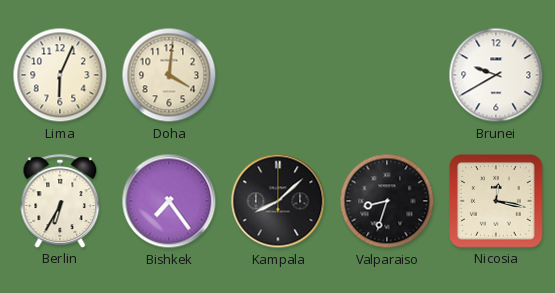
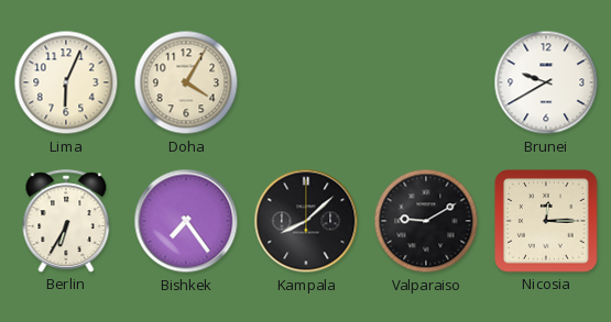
Doha: 4:01 -> 4:05 (186, 82)
Valparaiso: 8:33 -> 9:10 (426, 221)
Nicosia: 12:17 -> 12:15 (547, 222)
